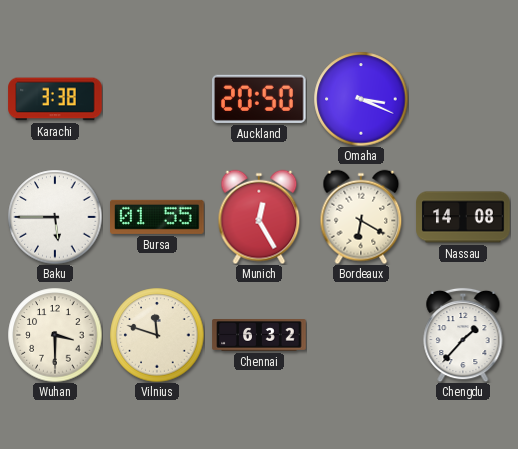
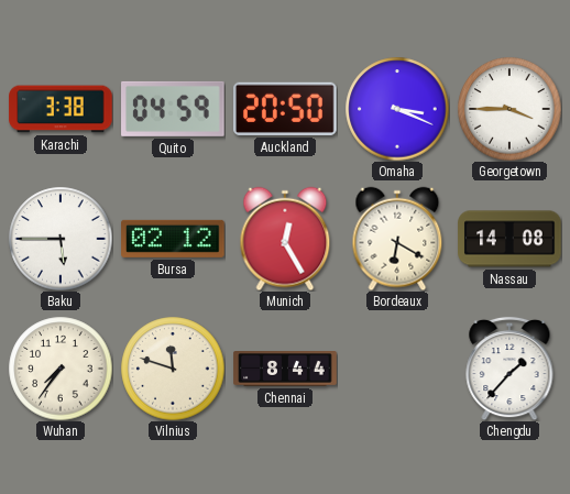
Quito: none -> 04:59 (173, 109)
Georgetown: none -> 3:45 (509, 109)
Bursa: 01:55 -> 02:12 (173, 239)
Wuhan: 3:30 -> 7:36 (61, 369)
Chennai: 6:32 -> 8:44 (285, 370)
